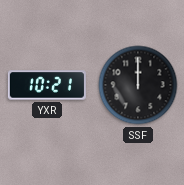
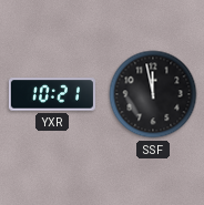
SSF: 12:00 -> 11:58 (153, 94)
